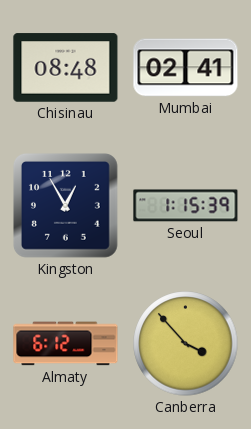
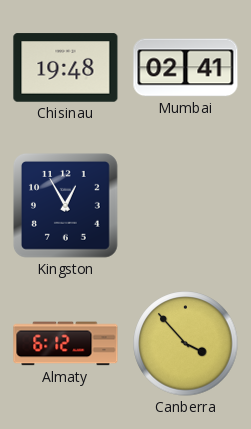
Chisinau: 08:48 -> 19:48 (66, 68)
Seoul: 1:15 -> none (186, 206)
